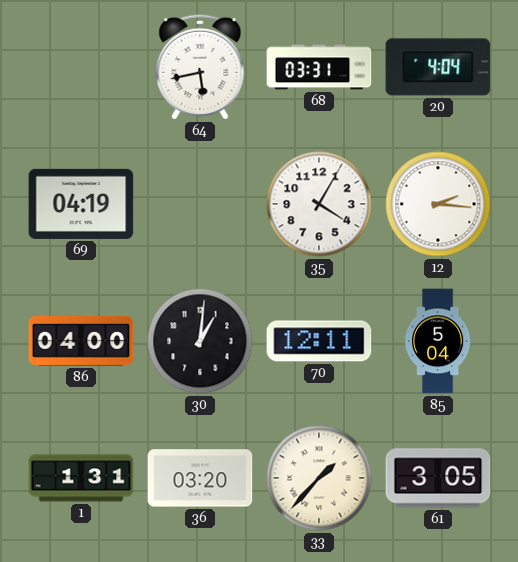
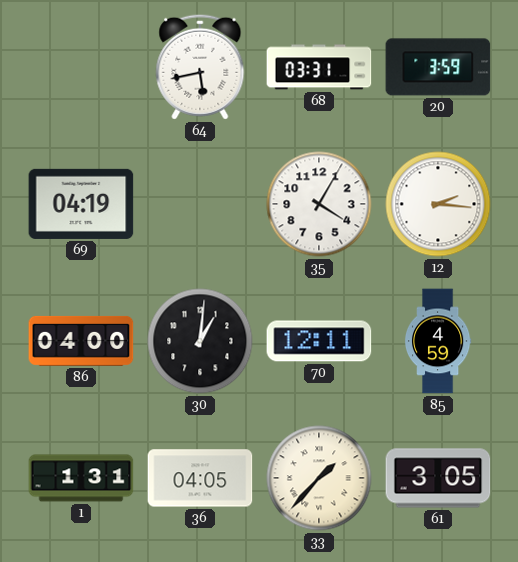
20: 4:04 -> 3:59 (438, 67)
85: 5:04 -> 4:59 (438, 341)
36: 03:20 -> 04:05 (200, 478)
